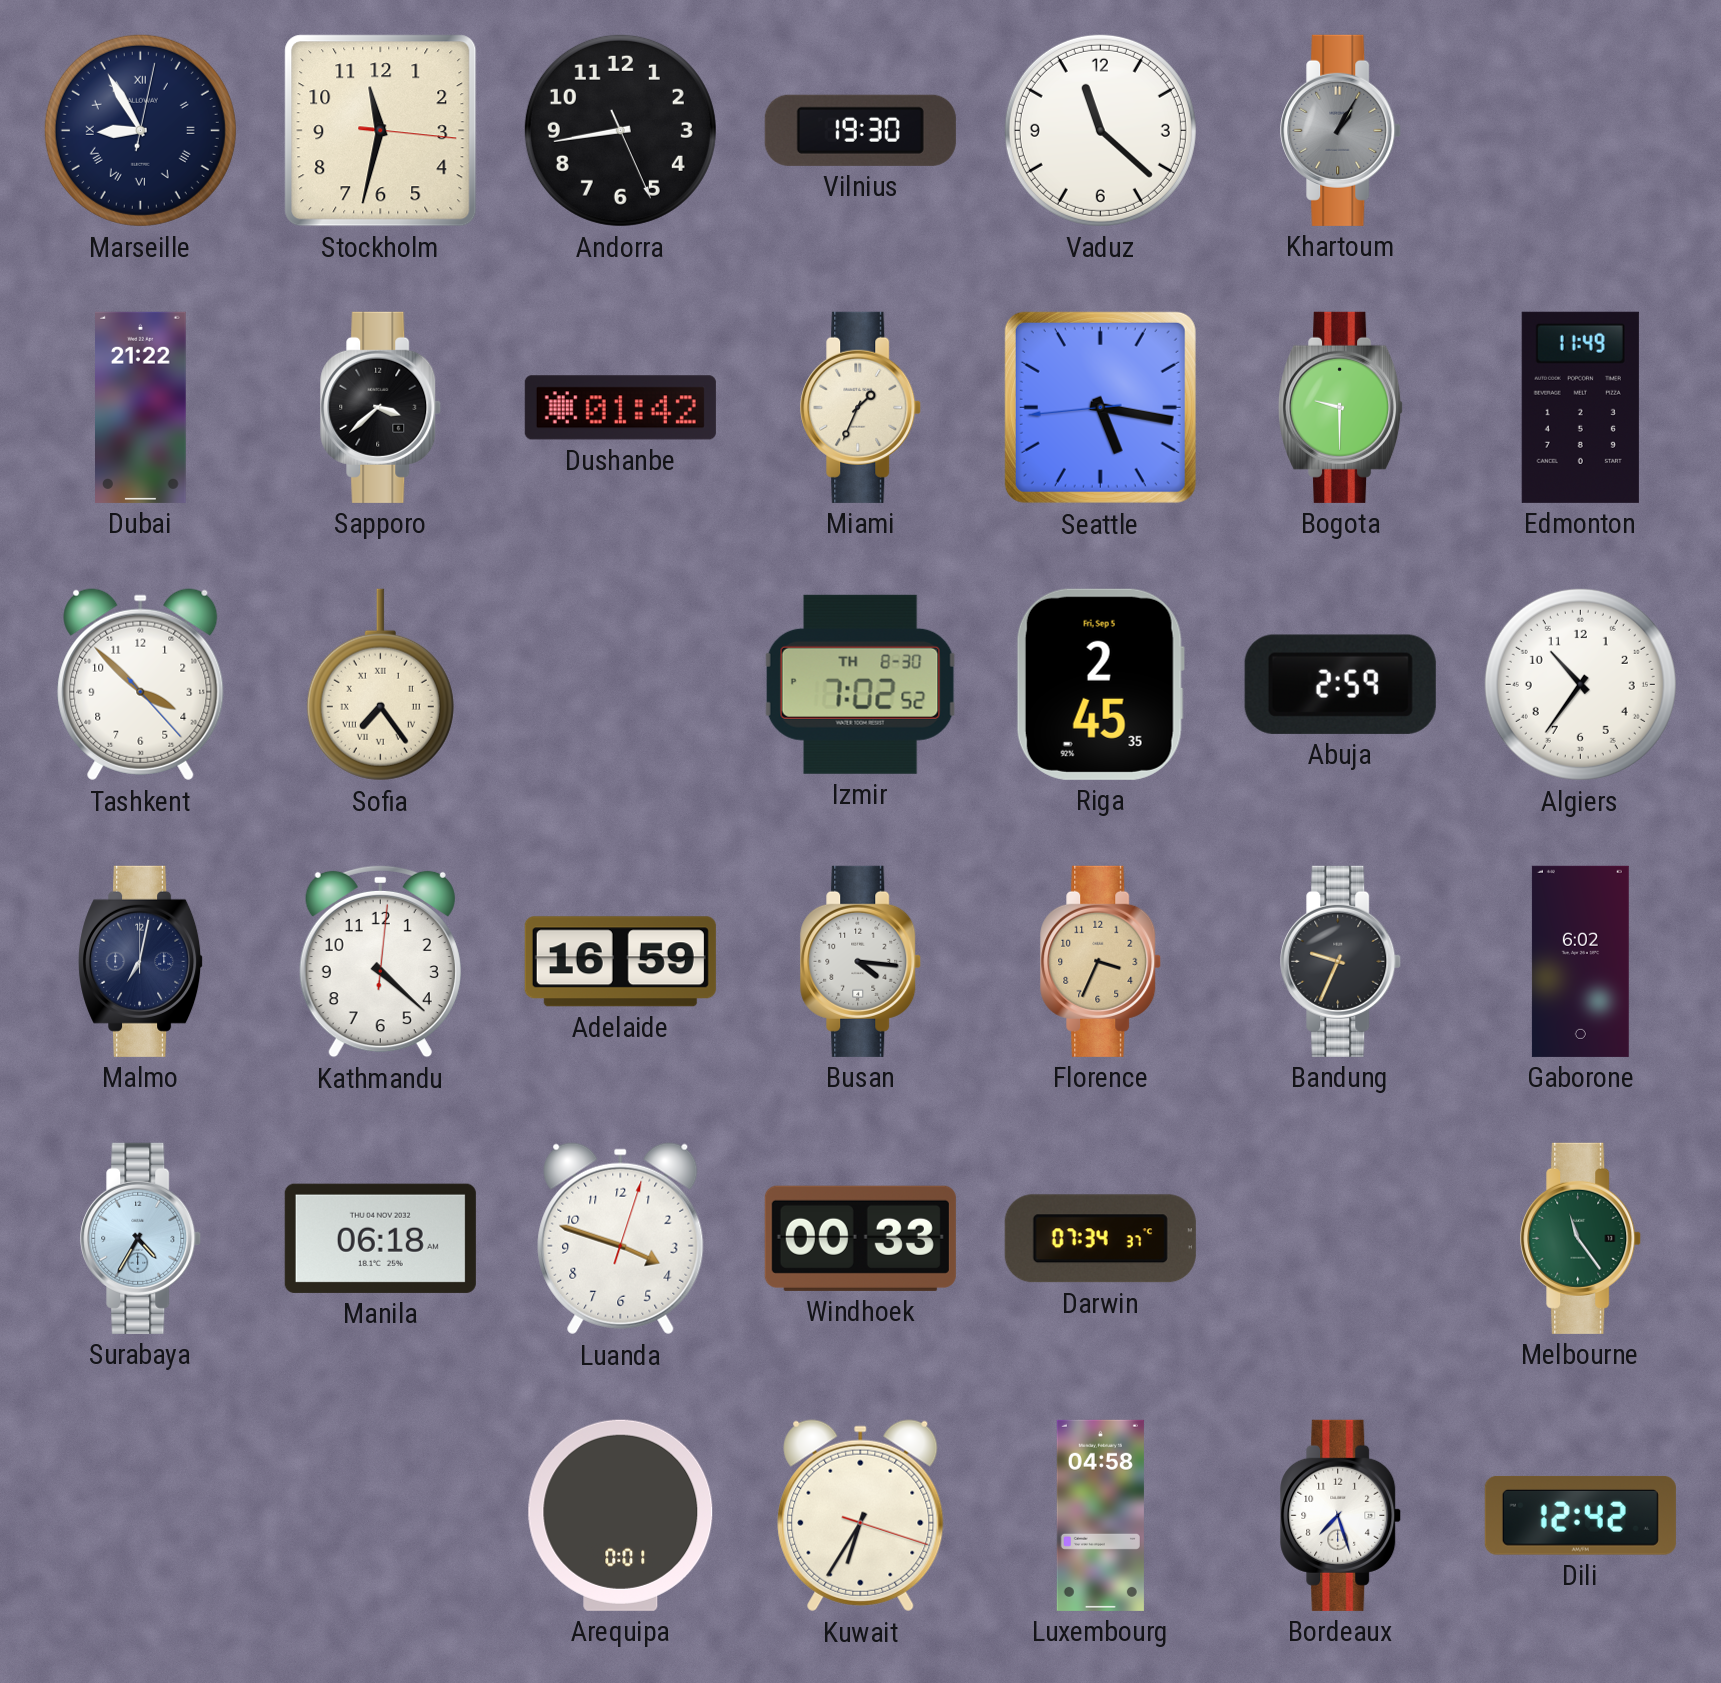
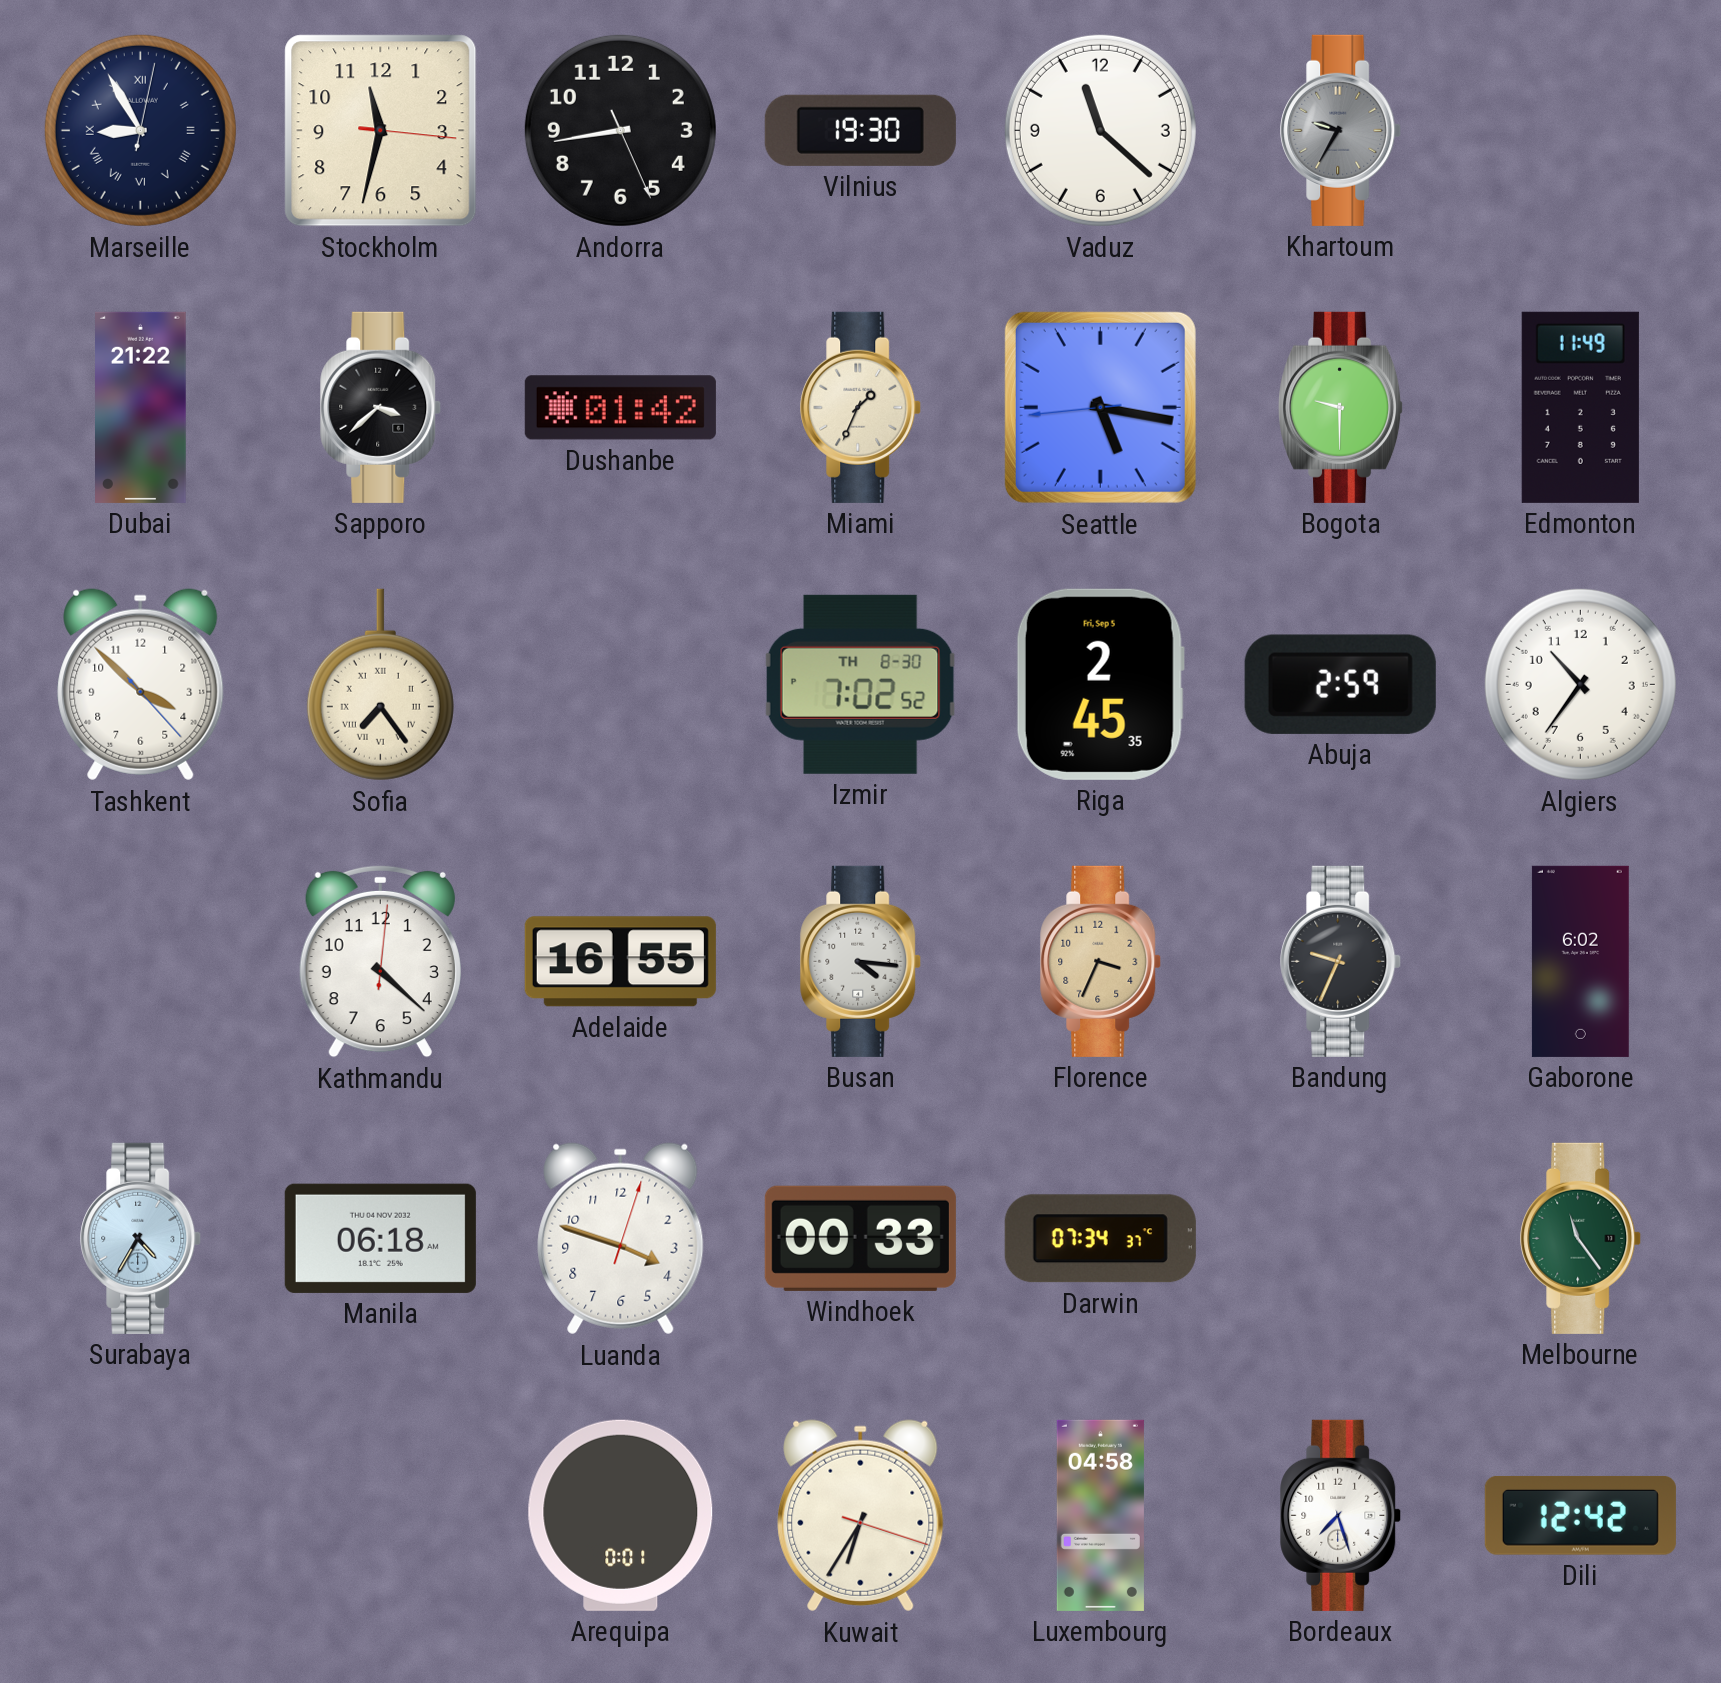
Khartoum: 1:05 -> 9:35 (1341, 130)
Malmo: 7:02 -> none (141, 961)
Adelaide: 16:59 -> 16:55 (620, 962)
